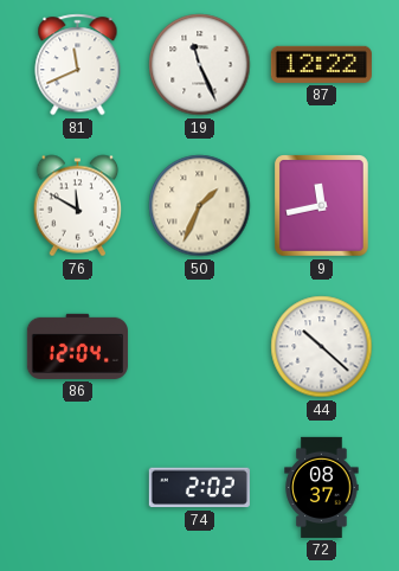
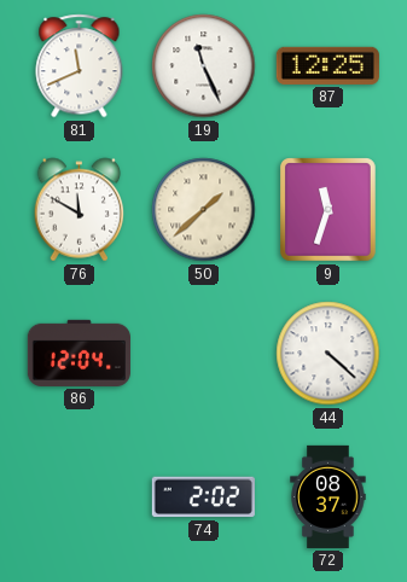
87: 12:22 -> 12:25 (327, 65)
50: 1:34 -> 1:38 (204, 210)
9: 11:43 -> 11:33 (328, 210)
44: 10:22 -> 4:22 (328, 354)
